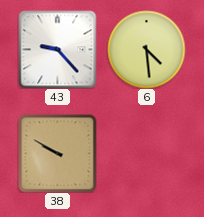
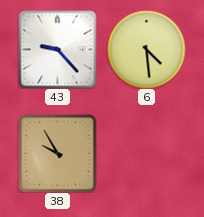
38: 9:50 -> 9:55 (57, 153)
